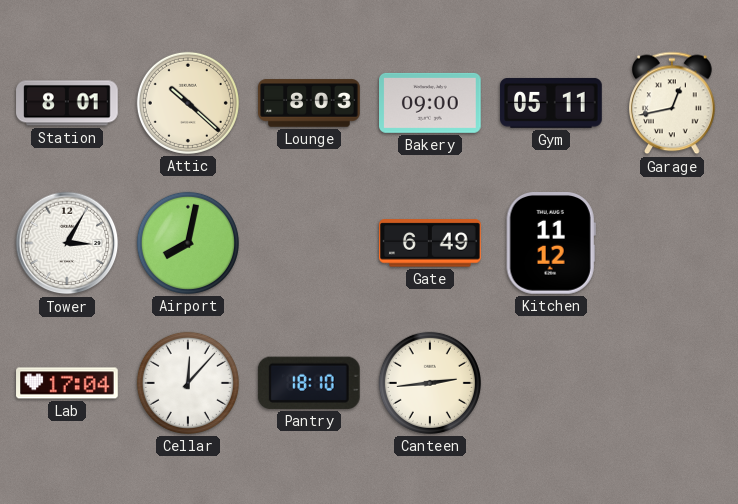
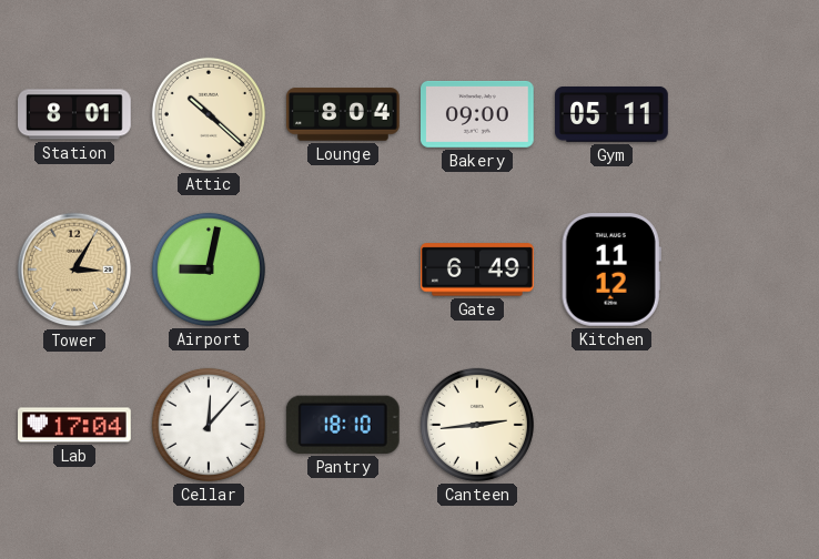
Lounge: 8:03 -> 8:04 (343, 114)
Garage: 12:43 -> none (673, 103)
Tower dial: white -> champagne (74, 270)
Airport: 8:02 -> 9:02 (209, 270)
